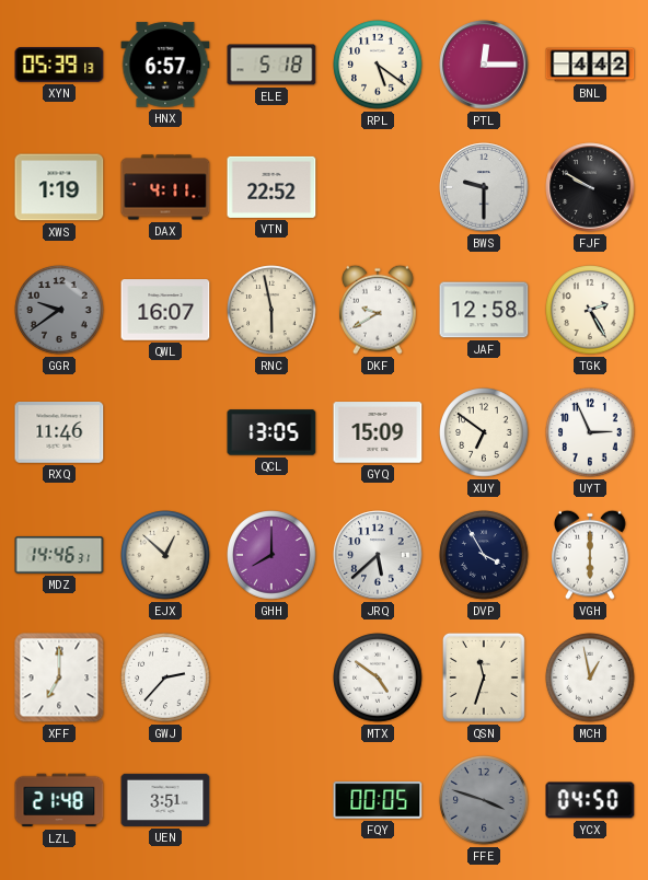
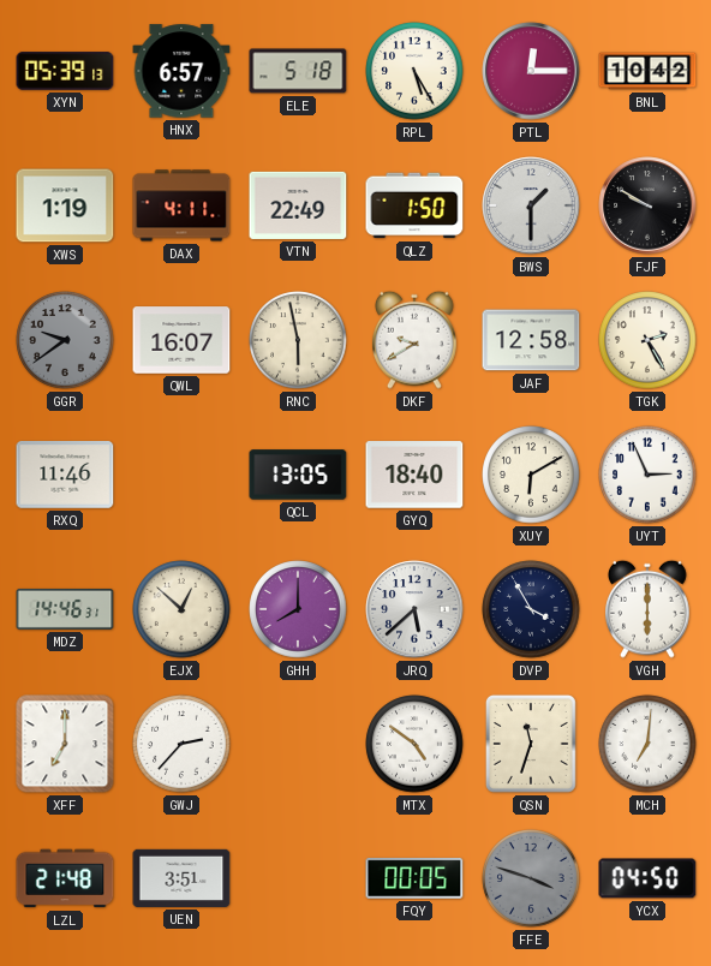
RPL: 5:21 -> 5:25 (414, 71)
BNL: 4:42 -> 10:42 (647, 71)
VTN: 22:52 -> 22:49 (298, 205)
QLZ: none -> 1:50 (414, 205)
BWS: 9:30 -> 1:30 (531, 205)
GYQ: 15:09 -> 18:40 (414, 475)
XUY: 6:51 -> 6:10 (531, 475)
MCH: 12:58 -> 7:01 (647, 744)
